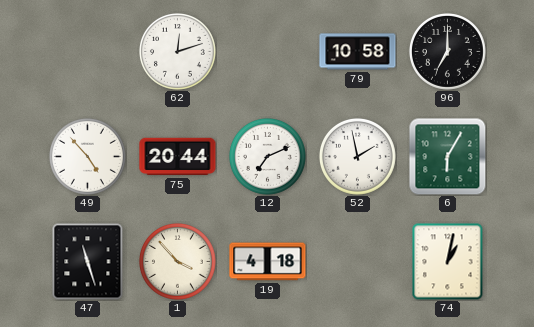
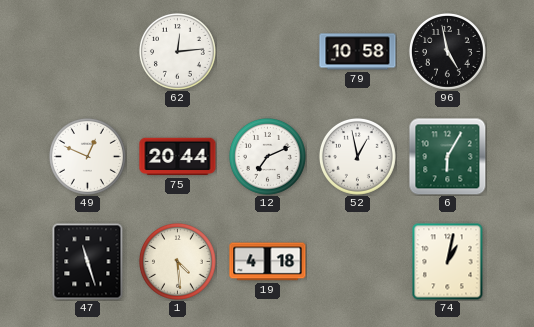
62: 12:12 -> 12:14 (177, 51)
96: 7:00 -> 4:58 (447, 51)
49: 4:53 -> 12:49 (87, 156)
52: 1:58 -> 12:58 (357, 156)
1: 3:53 -> 4:29 (177, 261)
